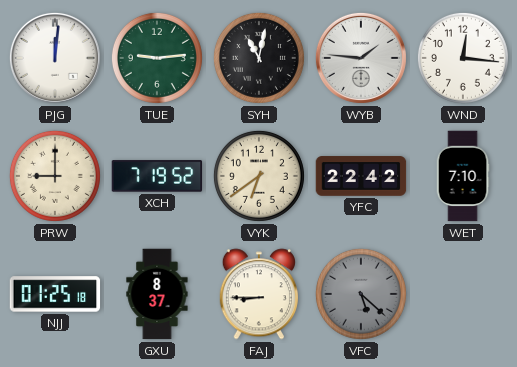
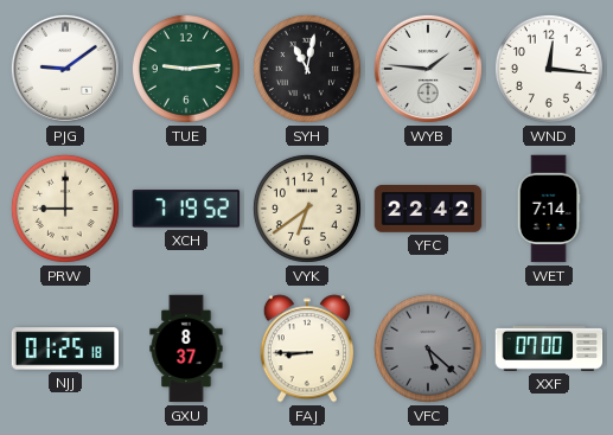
PJG: 12:01 -> 9:09 (65, 69)
WET: 7:10 -> 7:14 (549, 209)
XXF: none -> 07:00 (549, 348)
